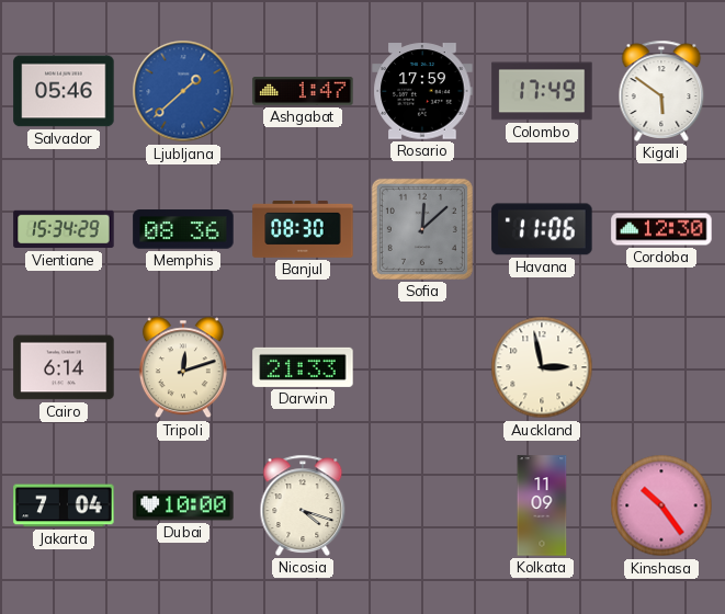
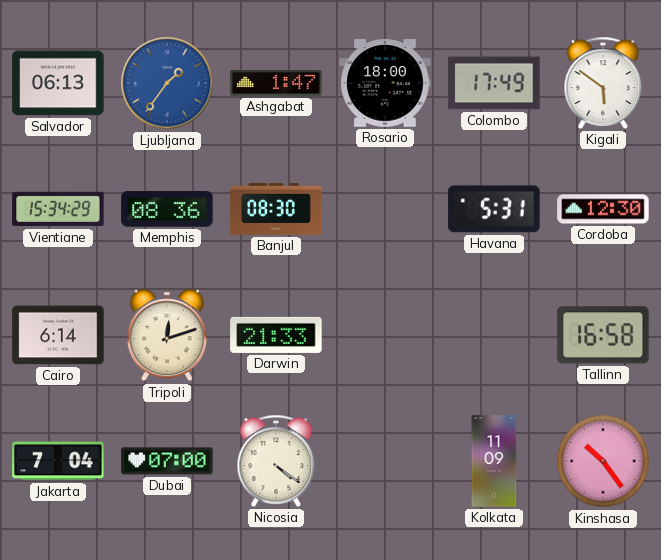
Salvador: 05:46 -> 06:13 (58, 83)
Ljubljana: 1:38 -> 1:36 (167, 83)
Rosario: 17:59 -> 18:00 (385, 83)
Sofia: 12:08 -> none (422, 229)
Havana: 11:06 -> 5:31 (494, 209)
Auckland: 2:58 -> none (542, 367)
Tallinn: none -> 16:58 (603, 335)
Dubai: 10:00 -> 07:00 (167, 461)
Nicosia: 4:18 -> 4:21 (276, 461)
